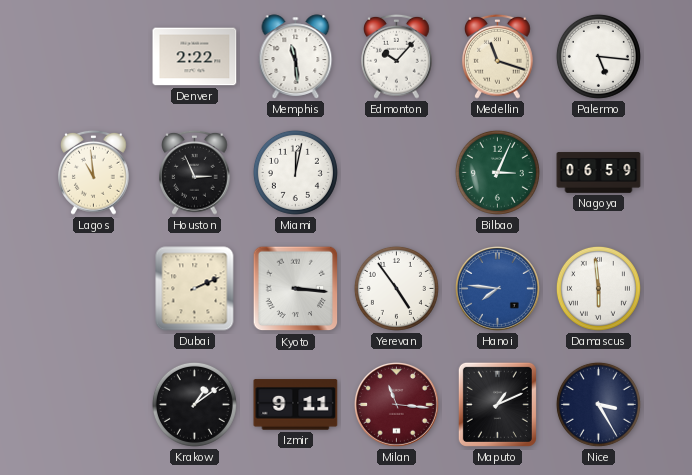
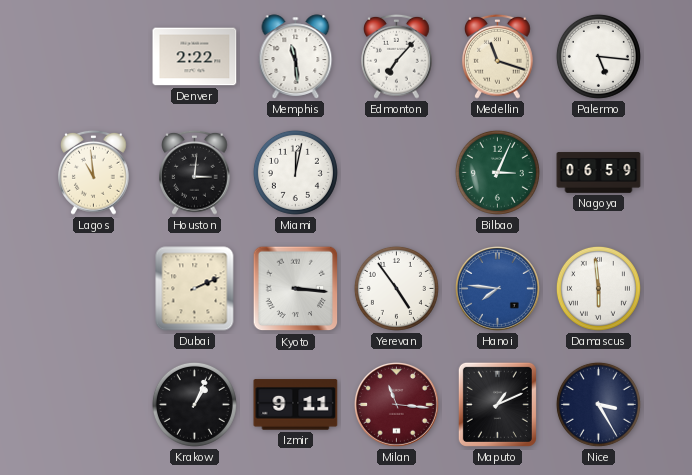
Edmonton: 10:07 -> 7:07 (397, 56)
Houston: 2:56 -> 3:01 (195, 172)
Krakow: 1:09 -> 1:04 (194, 404)
